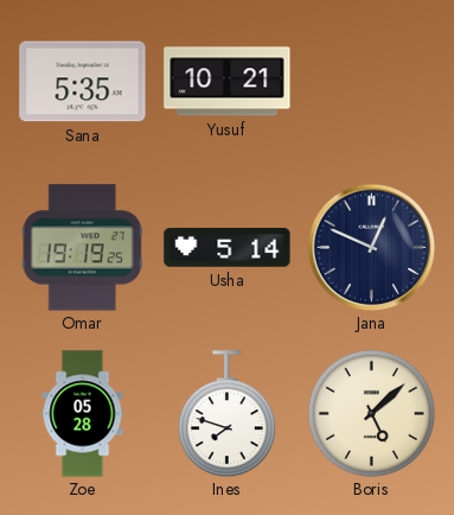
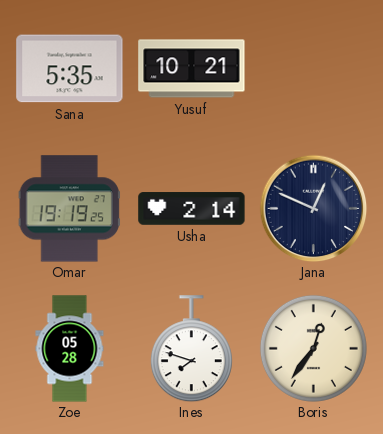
Usha: 5:14 -> 2:14 (192, 209)
Boris: 5:08 -> 12:36 (313, 348)
